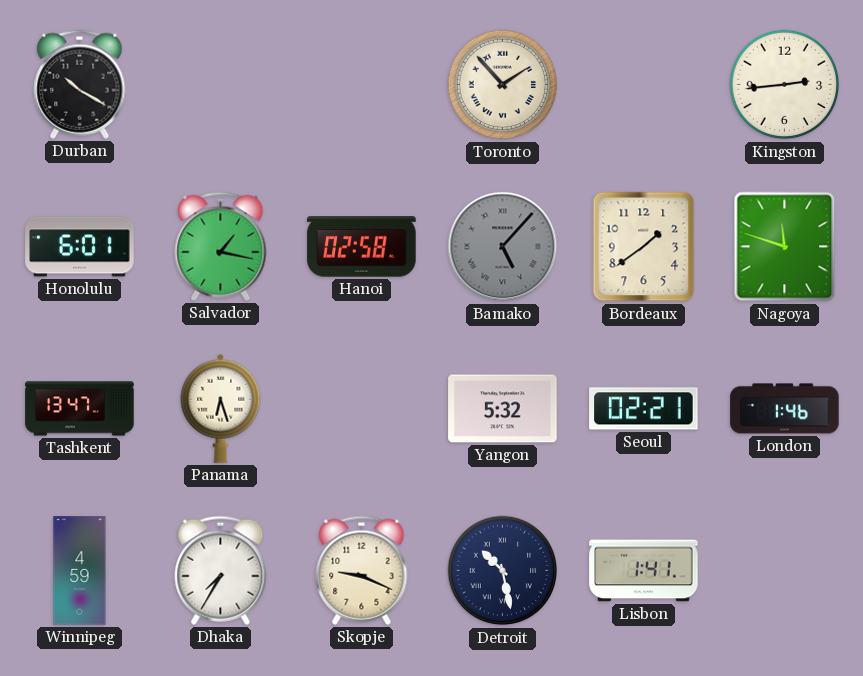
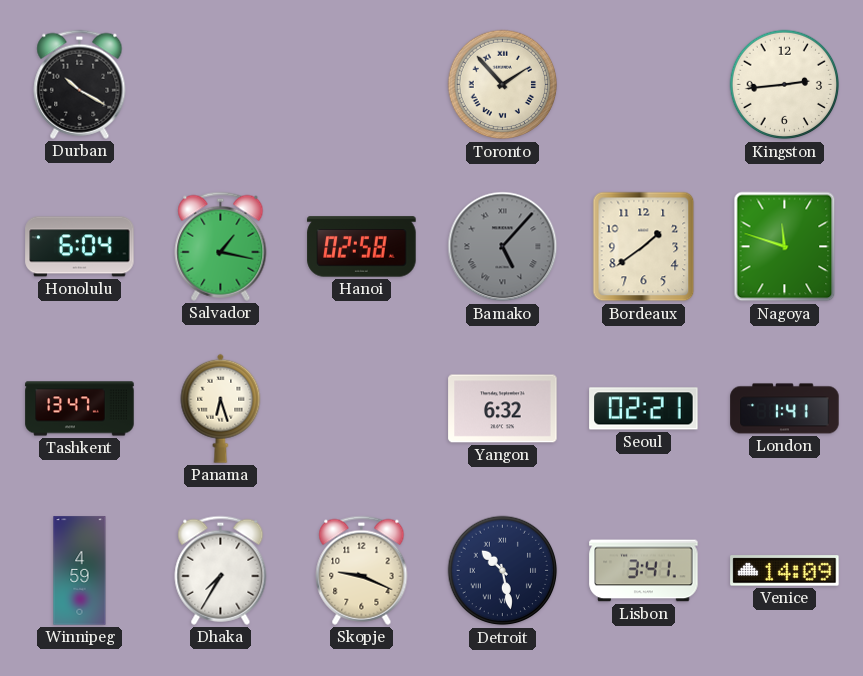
Honolulu: 6:01 -> 6:04 (80, 247)
Yangon: 5:32 -> 6:32 (503, 409)
London: 1:46 -> 1:41 (785, 409)
Lisbon: 1:41 -> 3:41 (644, 571)
Venice: none -> 14:09 (785, 571)
